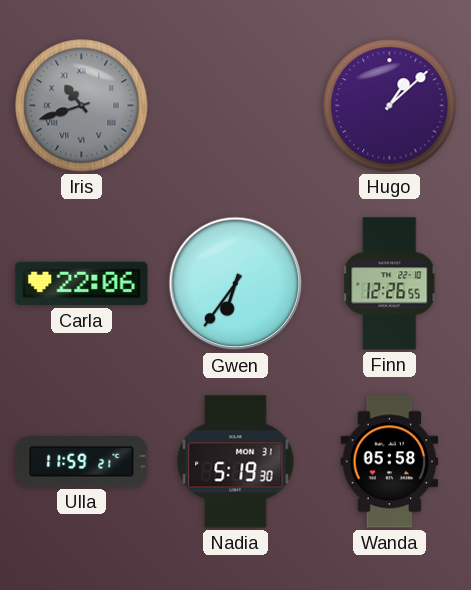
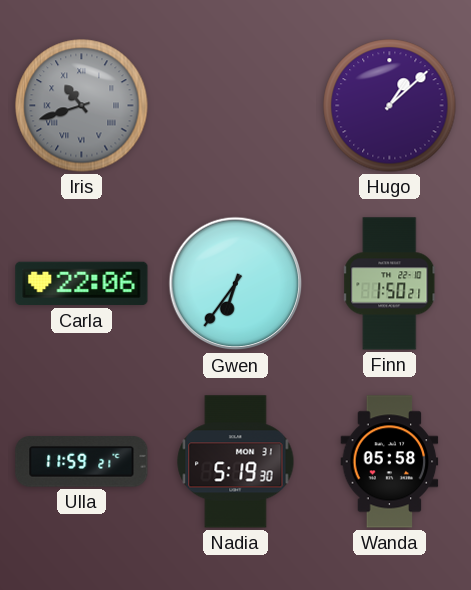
Finn: 12:26 -> 1:50 (390, 284)
